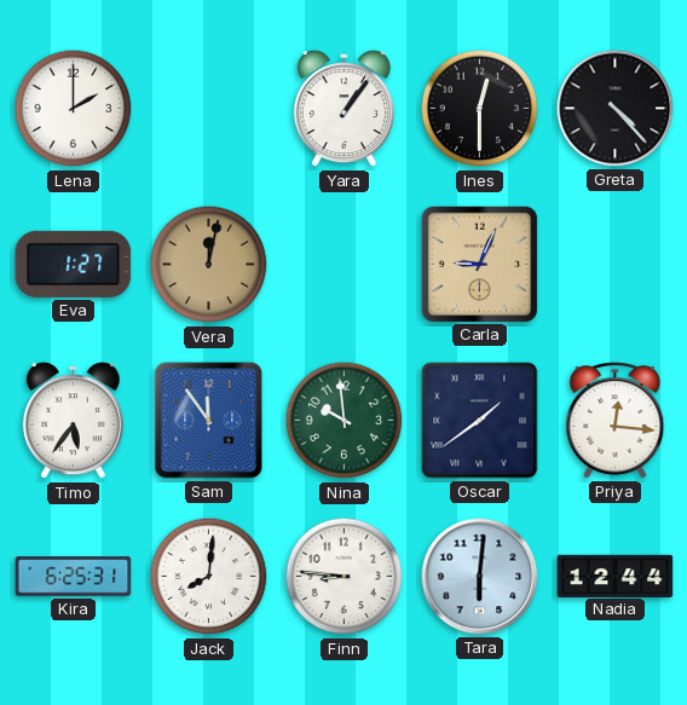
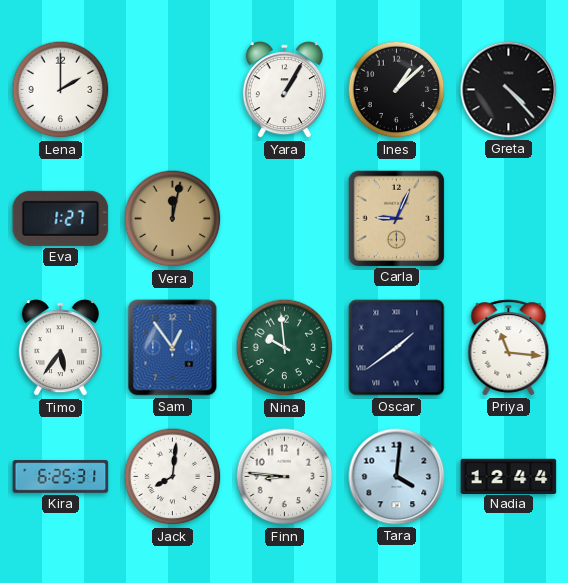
Yara: 1:06 -> 1:05 (284, 90)
Ines: 12:30 -> 1:08 (397, 90)
Sam: 11:54 -> 12:54 (173, 348)
Priya: 12:16 -> 11:16 (509, 348)
Tara: 6:01 -> 4:01 (397, 477)
